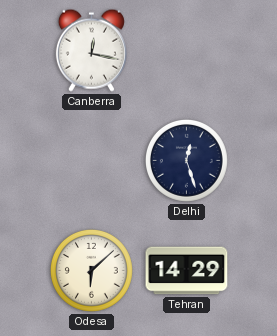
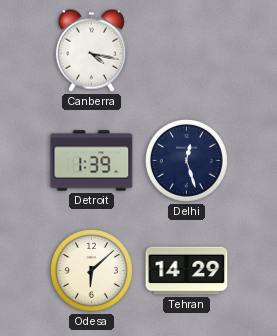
Canberra: 12:17 -> 4:17 (91, 50)
Detroit: none -> 1:39 (92, 161)
